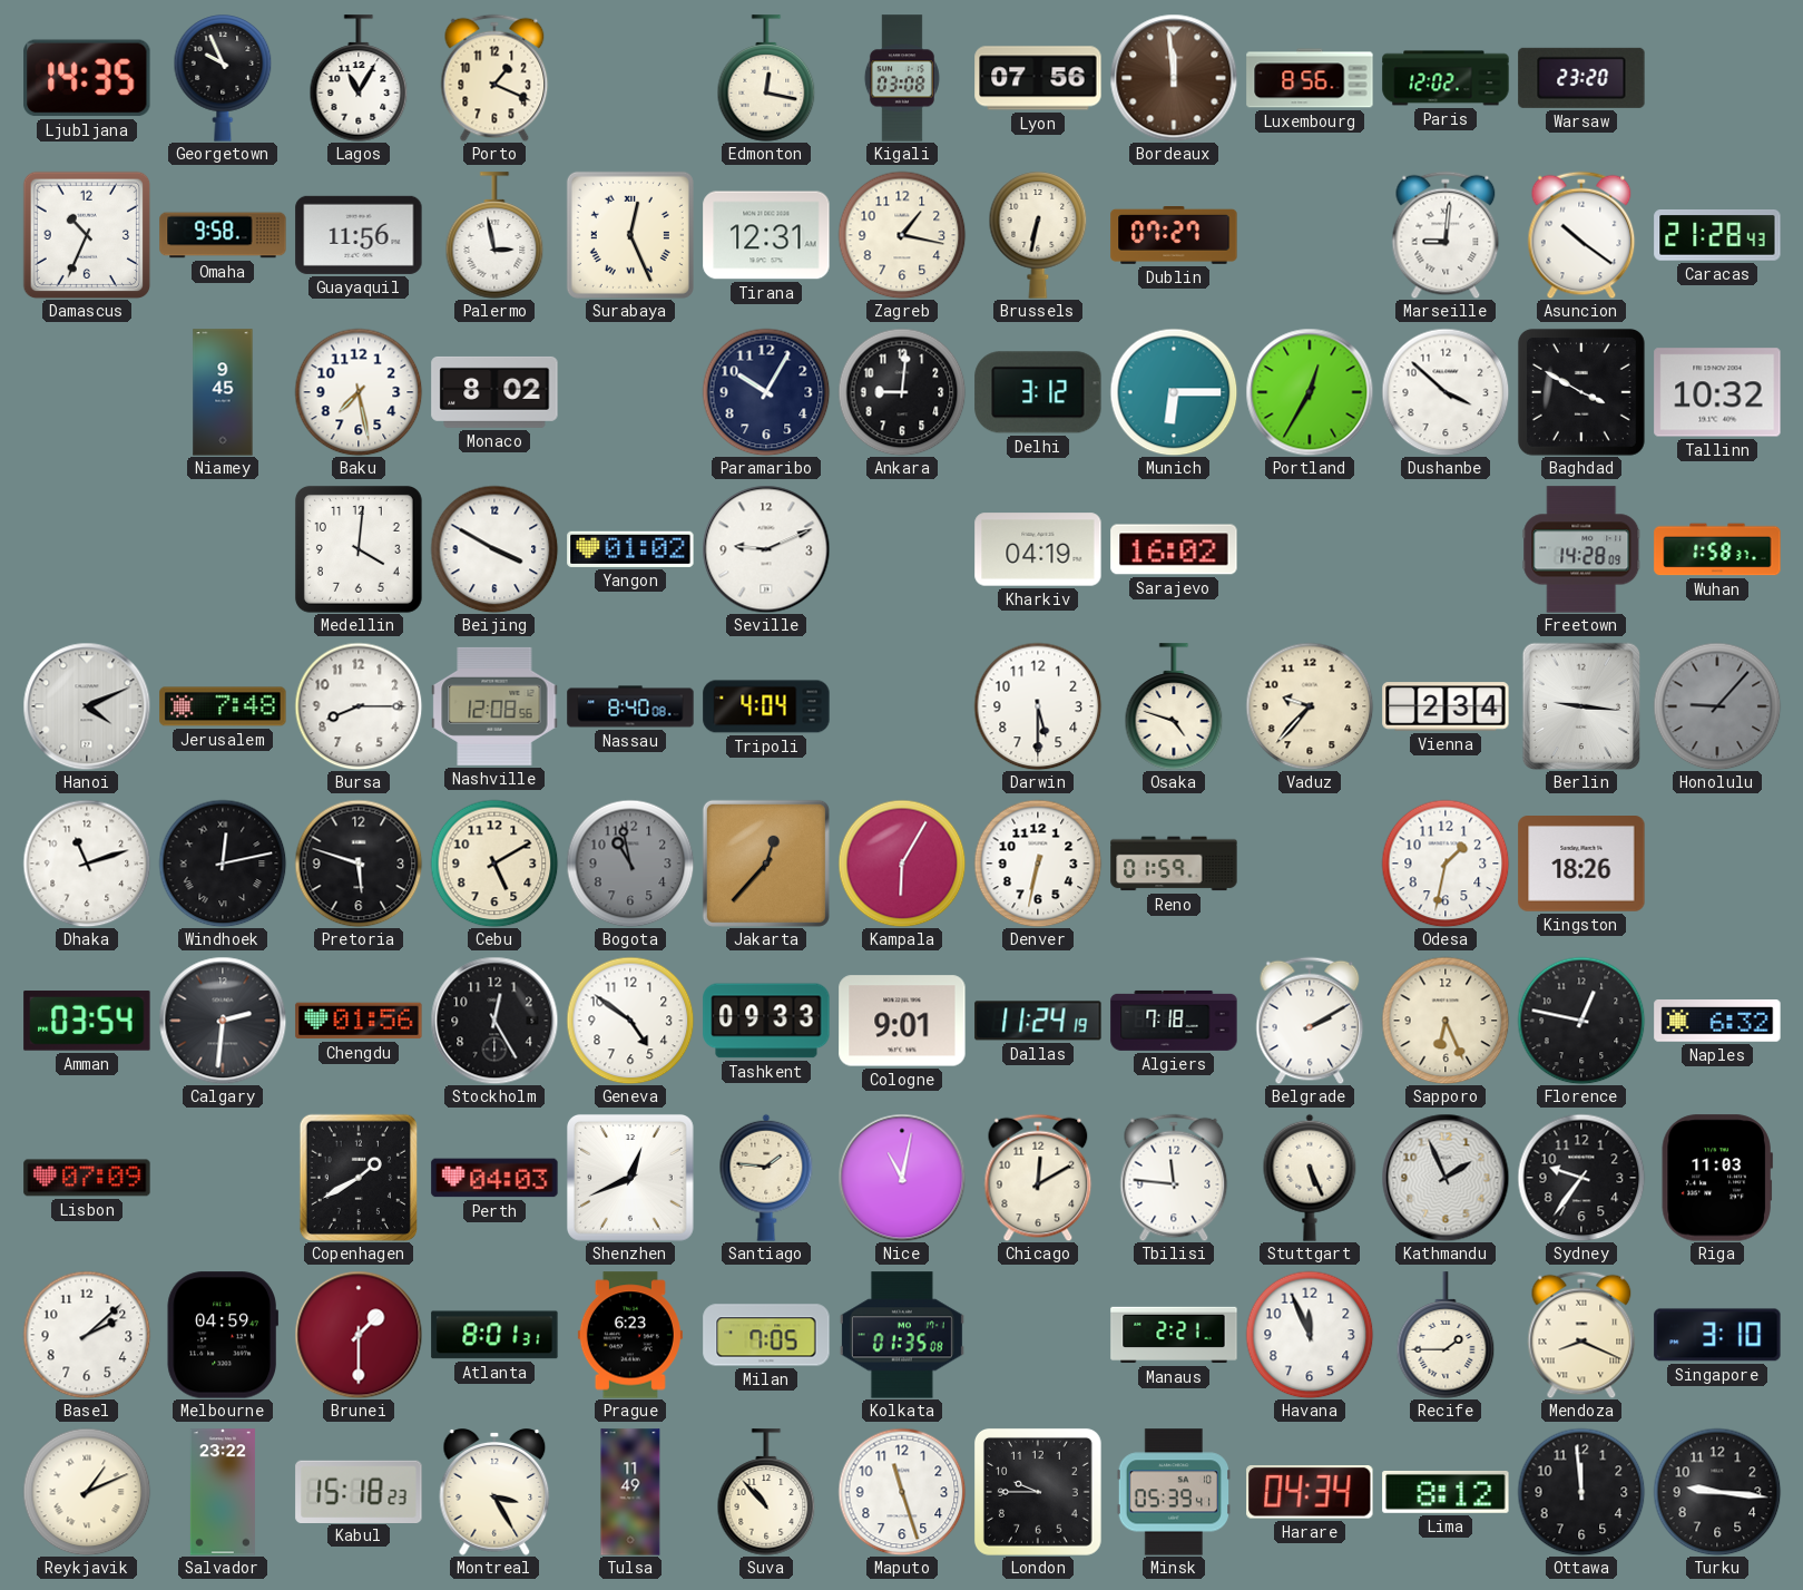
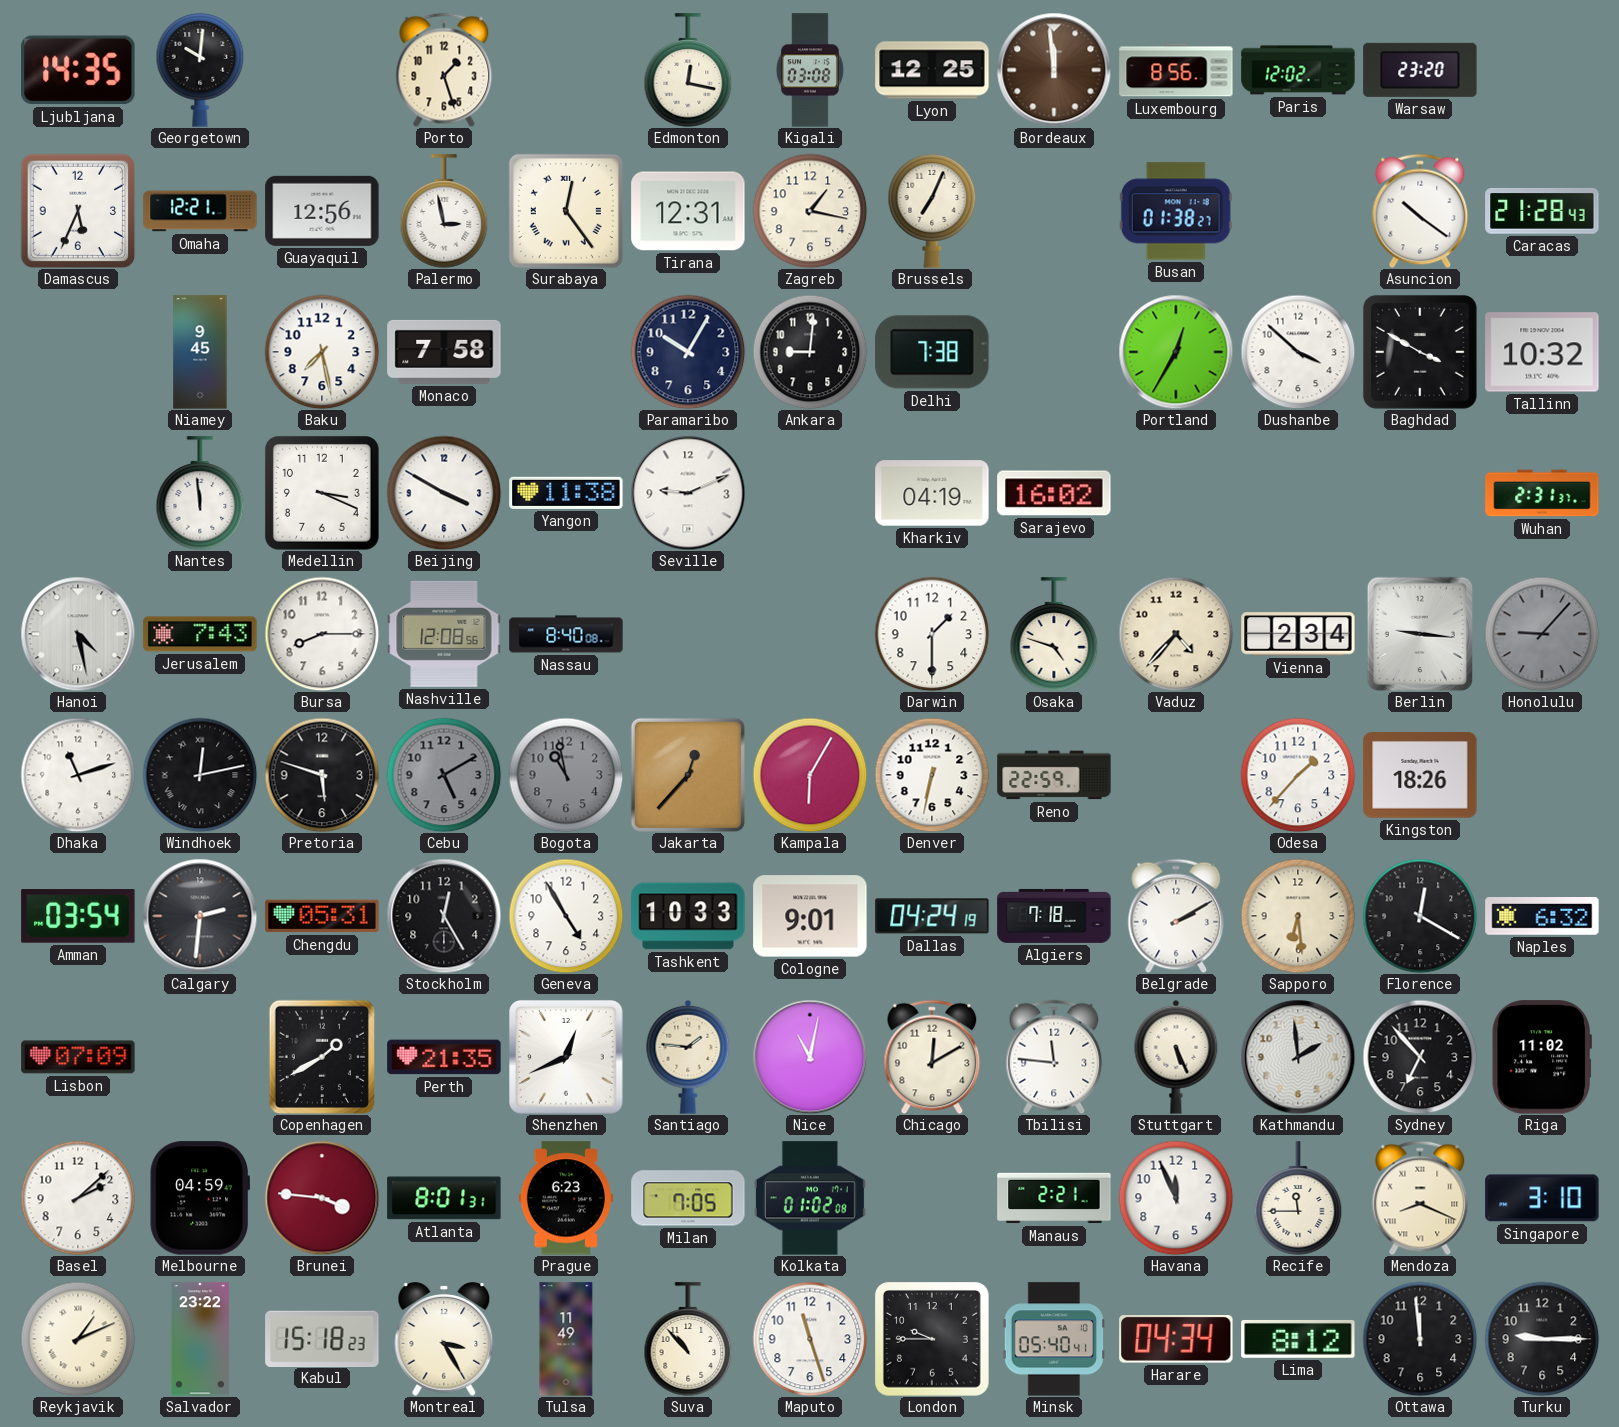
Georgetown: 9:56 -> 10:01 (200, 70)
Lagos: 11:05 -> none (359, 78)
Porto: 1:19 -> 1:27 (444, 70)
Lyon: 07:56 -> 12:25 (932, 70)
Damascus: 10:34 -> 5:34 (78, 211)
Omaha: 9:58 -> 12:21 (200, 211)
Guayaquil: 11:56 -> 12:56 (322, 211)
Surabaya: 12:26 -> 12:24 (566, 211)
Brussels: 6:32 -> 7:04 (932, 211)
Dublin: 07:27 -> none (1174, 236)
Busan: none -> 01:38 (1176, 211)
Marseille: 9:01 -> none (1446, 235)
Monaco: 8:02 -> 7:58 (444, 352)
Delhi: 3:12 -> 7:38 (932, 352)
Munich: 6:15 -> none (1174, 392)
Nantes: none -> 11:59 (200, 493)
Medellin: 4:01 -> 3:19 (322, 493)
Yangon: 01:02 -> 11:38 (566, 493)
Freetown: 14:28 -> none (1581, 549)
Wuhan: 1:58 -> 2:31 (1542, 493)
Hanoi: 4:11 -> 4:28 (78, 634)
Jerusalem: 7:48 -> 7:43 (200, 634)
Tripoli: 4:04 -> none (766, 706)
Darwin: 5:30 -> 1:30 (932, 634)
Vaduz: 9:37 -> 4:37 (1176, 634)
Cebu dial: cream -> grey (444, 775)
Reno: 01:59 -> 22:59 (1054, 775)
Odesa: 1:32 -> 1:37 (1298, 775)
Chengdu: 01:56 -> 05:31 (322, 916)
Geneva: 4:51 -> 4:55 (566, 916)
Tashkent: 09:33 -> 10:33 (688, 916)
Dallas: 11:24 -> 04:24 (932, 916)
Sapporo: 6:26 -> 6:29 (1298, 916)
Florence: 12:47 -> 12:20 (1420, 916)
Perth: 04:03 -> 21:35 (444, 1057)
Kathmandu: 1:56 -> 1:59 (1298, 1057)
Sydney: 9:36 -> 6:53 (1420, 1057)
Riga: 11:03 -> 11:02 (1542, 1057)
Brunei: 1:30 -> 3:46 (322, 1198)
Kolkata: 01:35 -> 01:02 (810, 1198)
Recife: 1:45 -> 11:45 (1298, 1198)
Minsk: 05:39 -> 05:40 (1053, 1339)
Turku: 9:16 -> 9:15 (1542, 1339)
